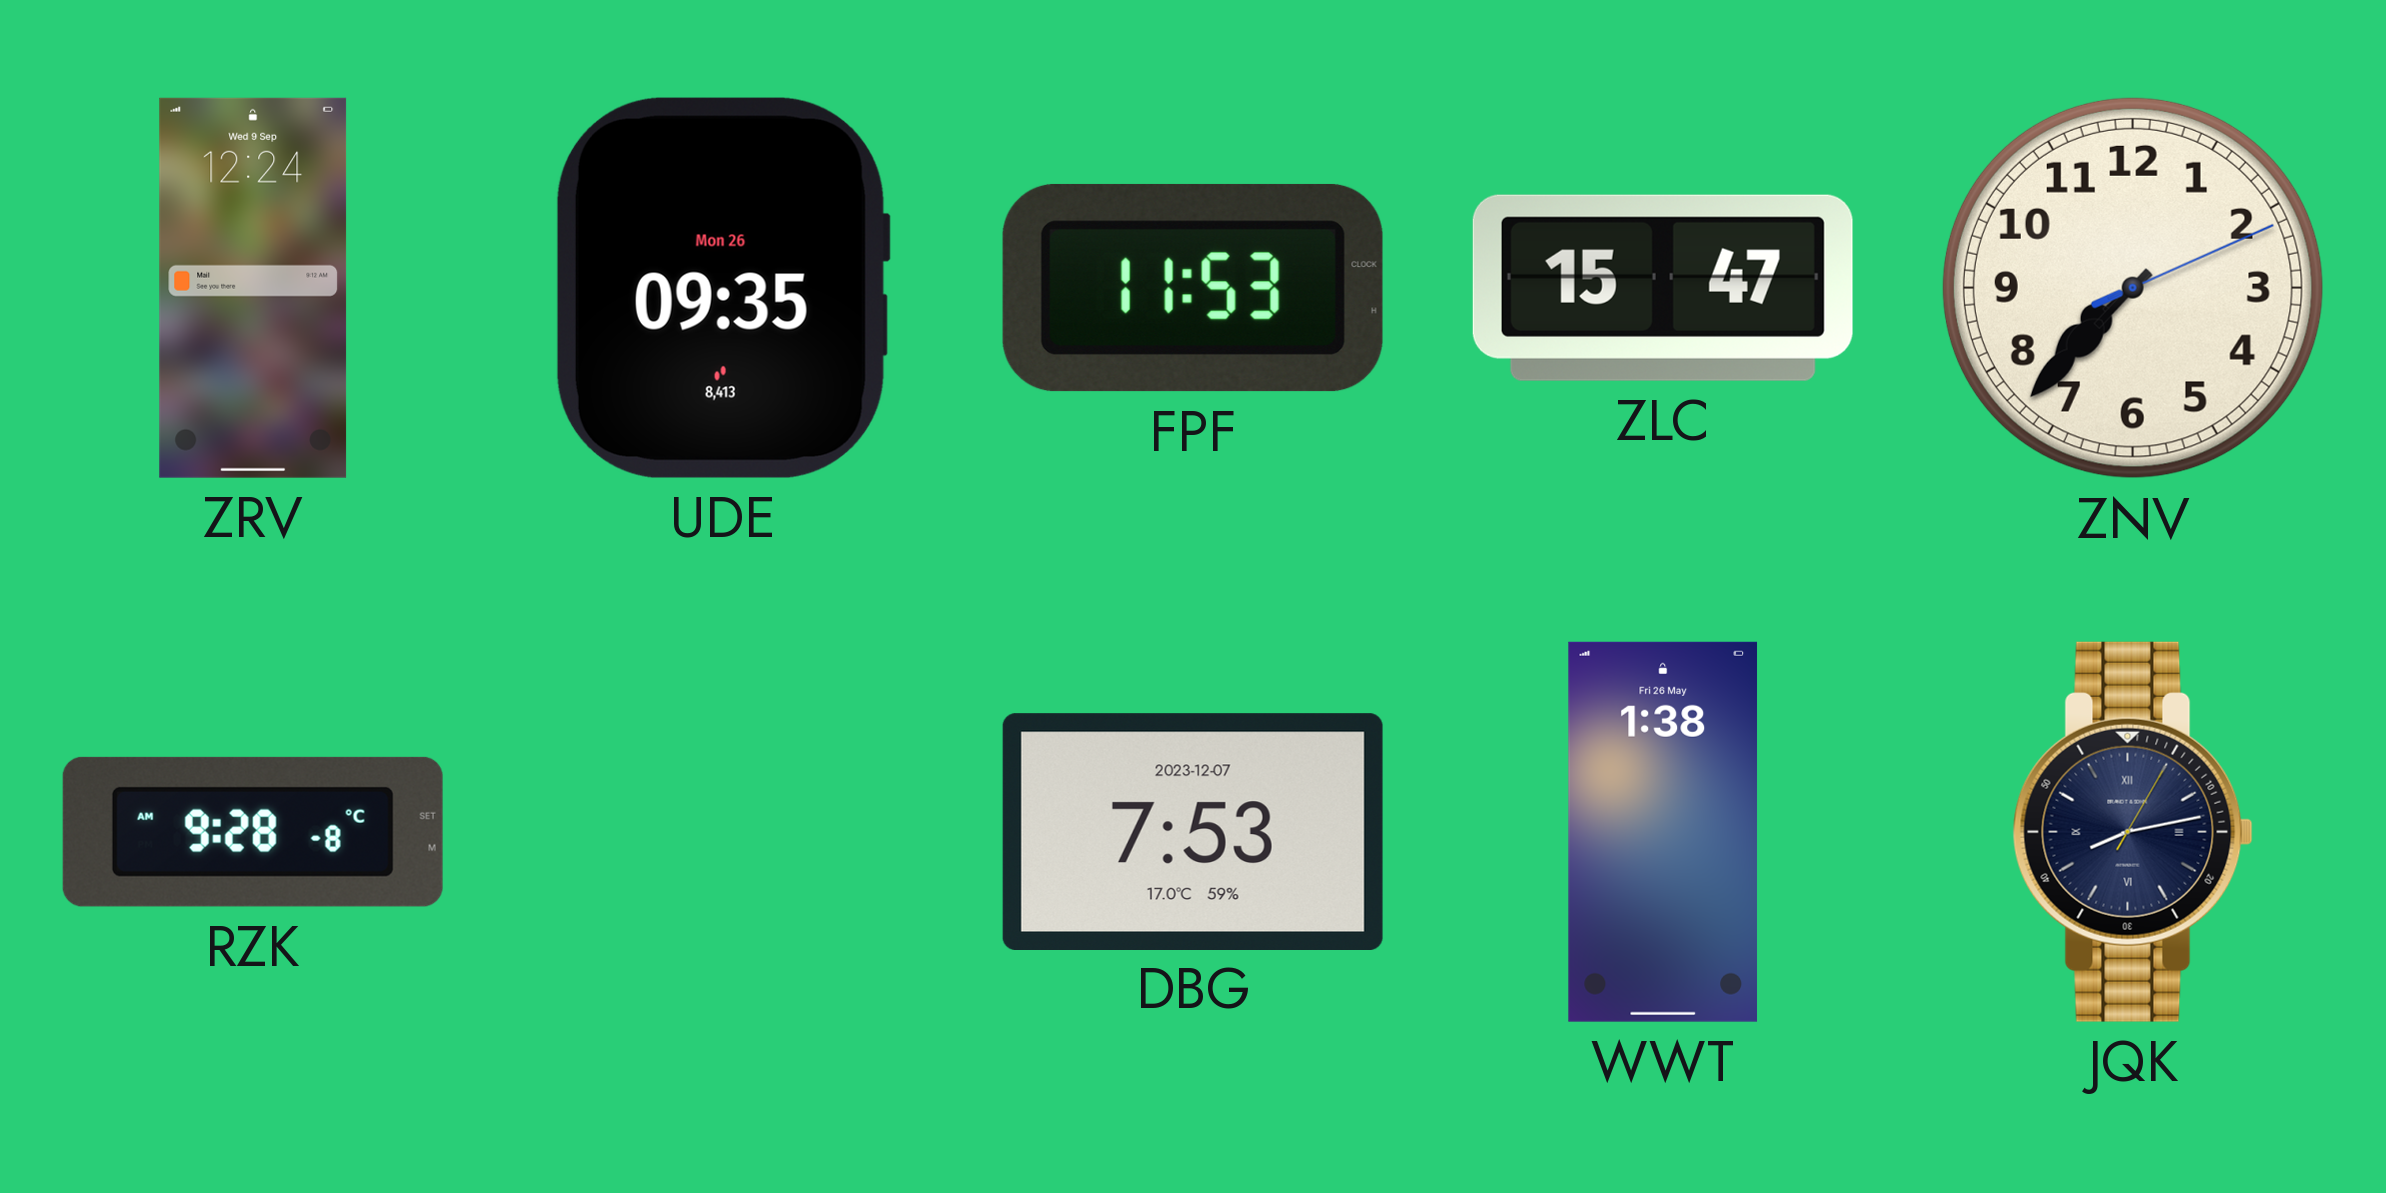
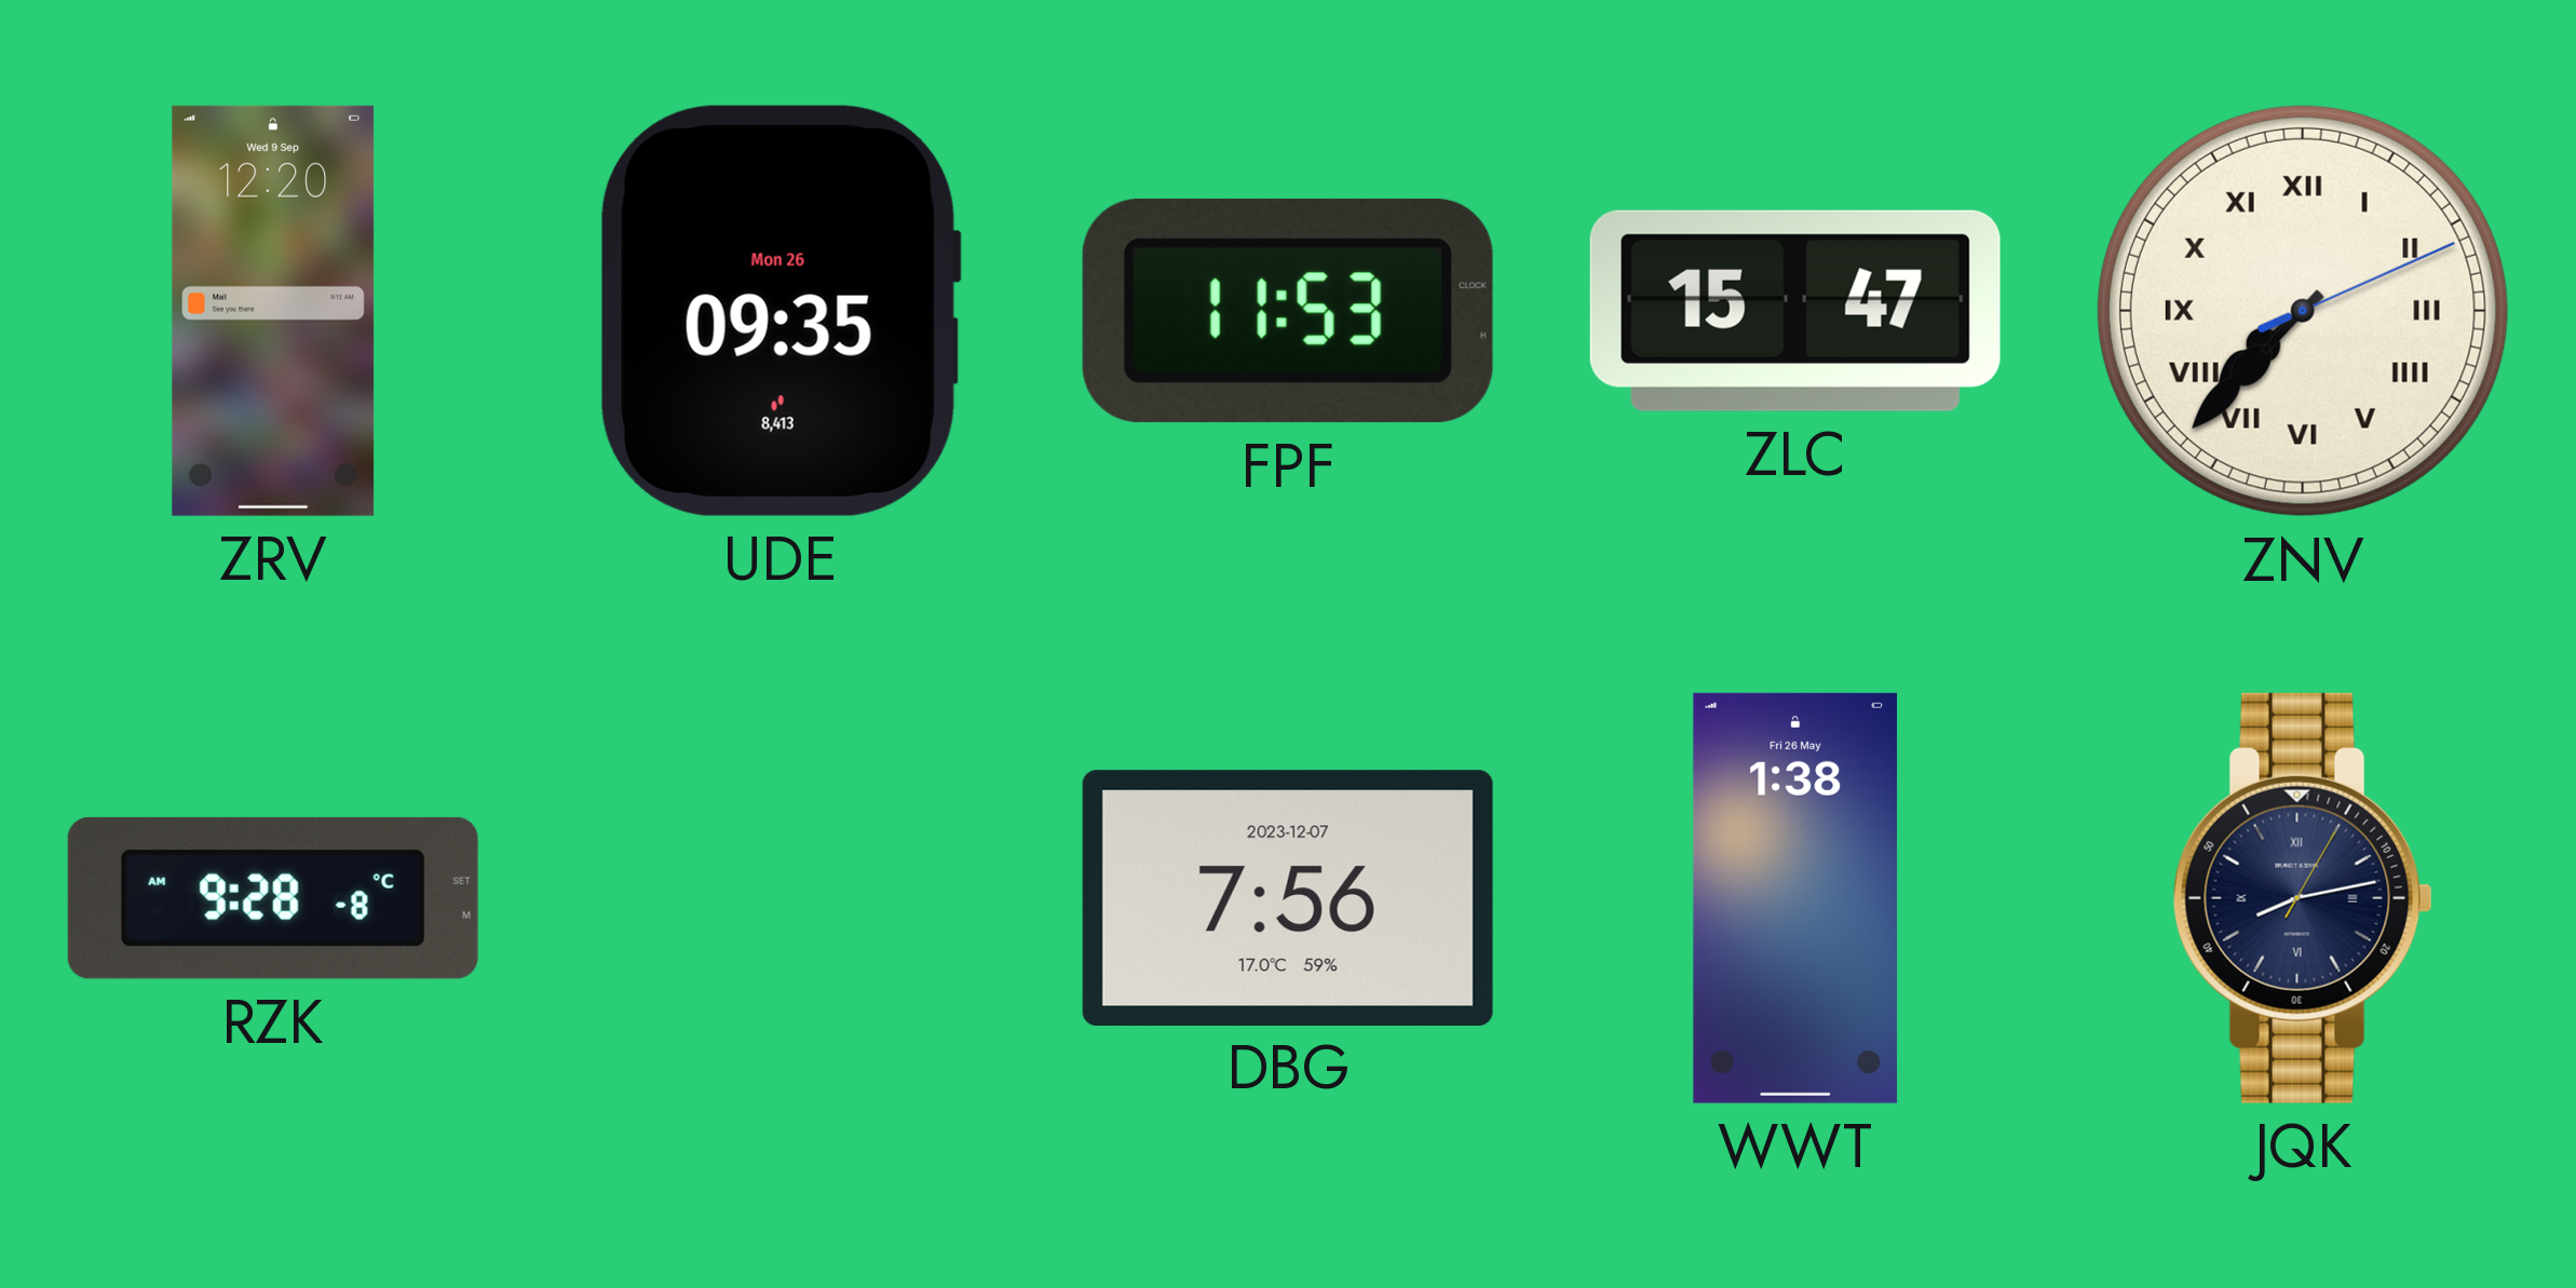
ZRV: 12:24 -> 12:20 (273, 311)
ZNV numerals: Arabic -> Roman (2303, 311)
DBG: 7:53 -> 7:56 (1288, 897)
